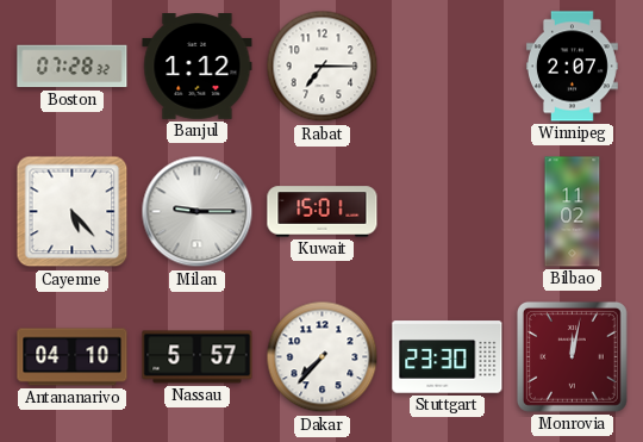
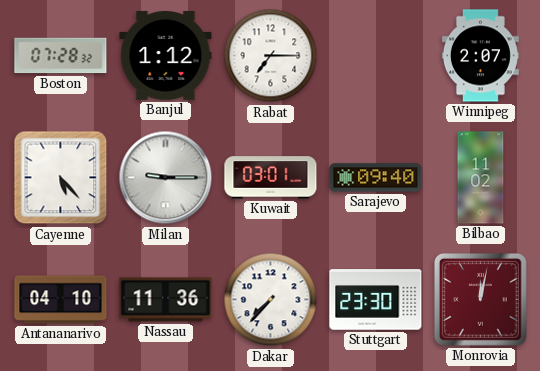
Kuwait: 15:01 -> 03:01 (271, 178)
Sarajevo: none -> 09:40 (376, 178)
Nassau: 5:57 -> 11:36 (166, 300)
